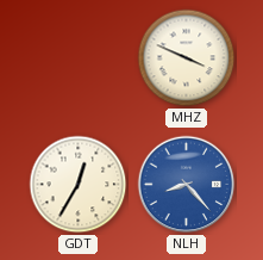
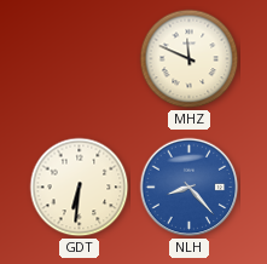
MHZ: 3:49 -> 11:49 (190, 59)
GDT: 12:35 -> 6:31 (80, 188)
